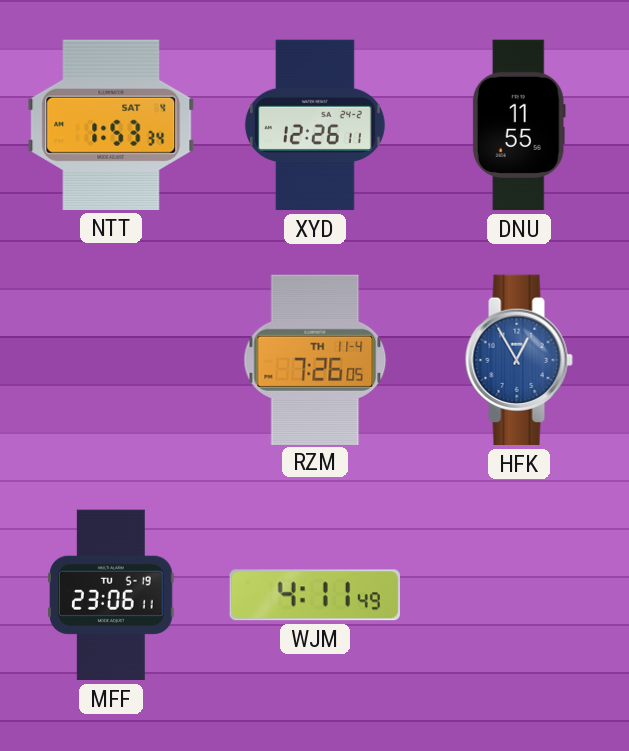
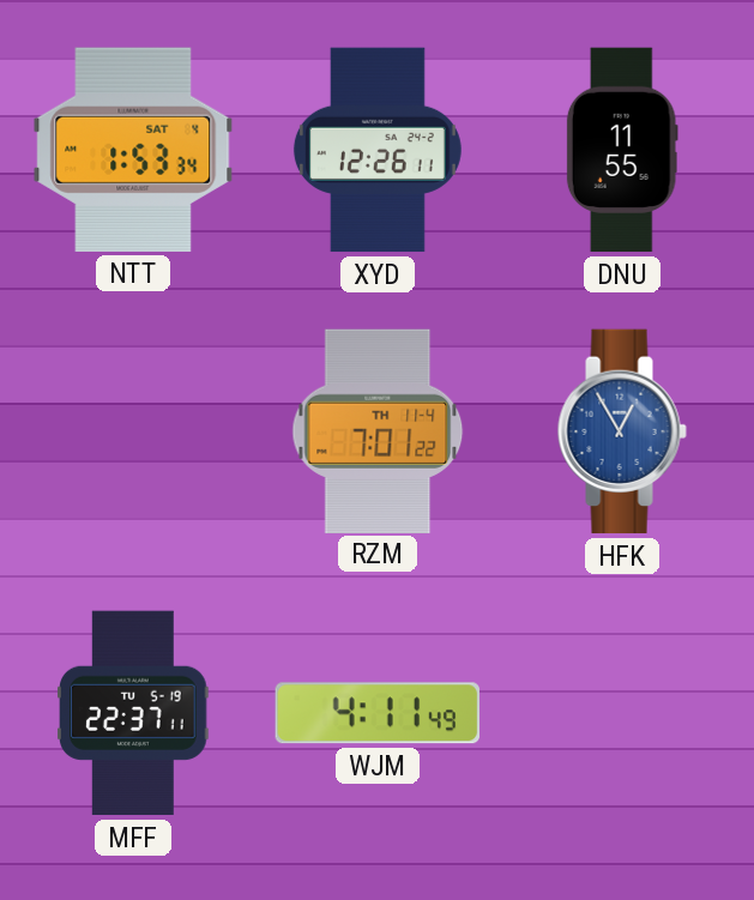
RZM: 7:26 -> 7:01 (378, 430)
MFF: 23:06 -> 22:37 (133, 713)
